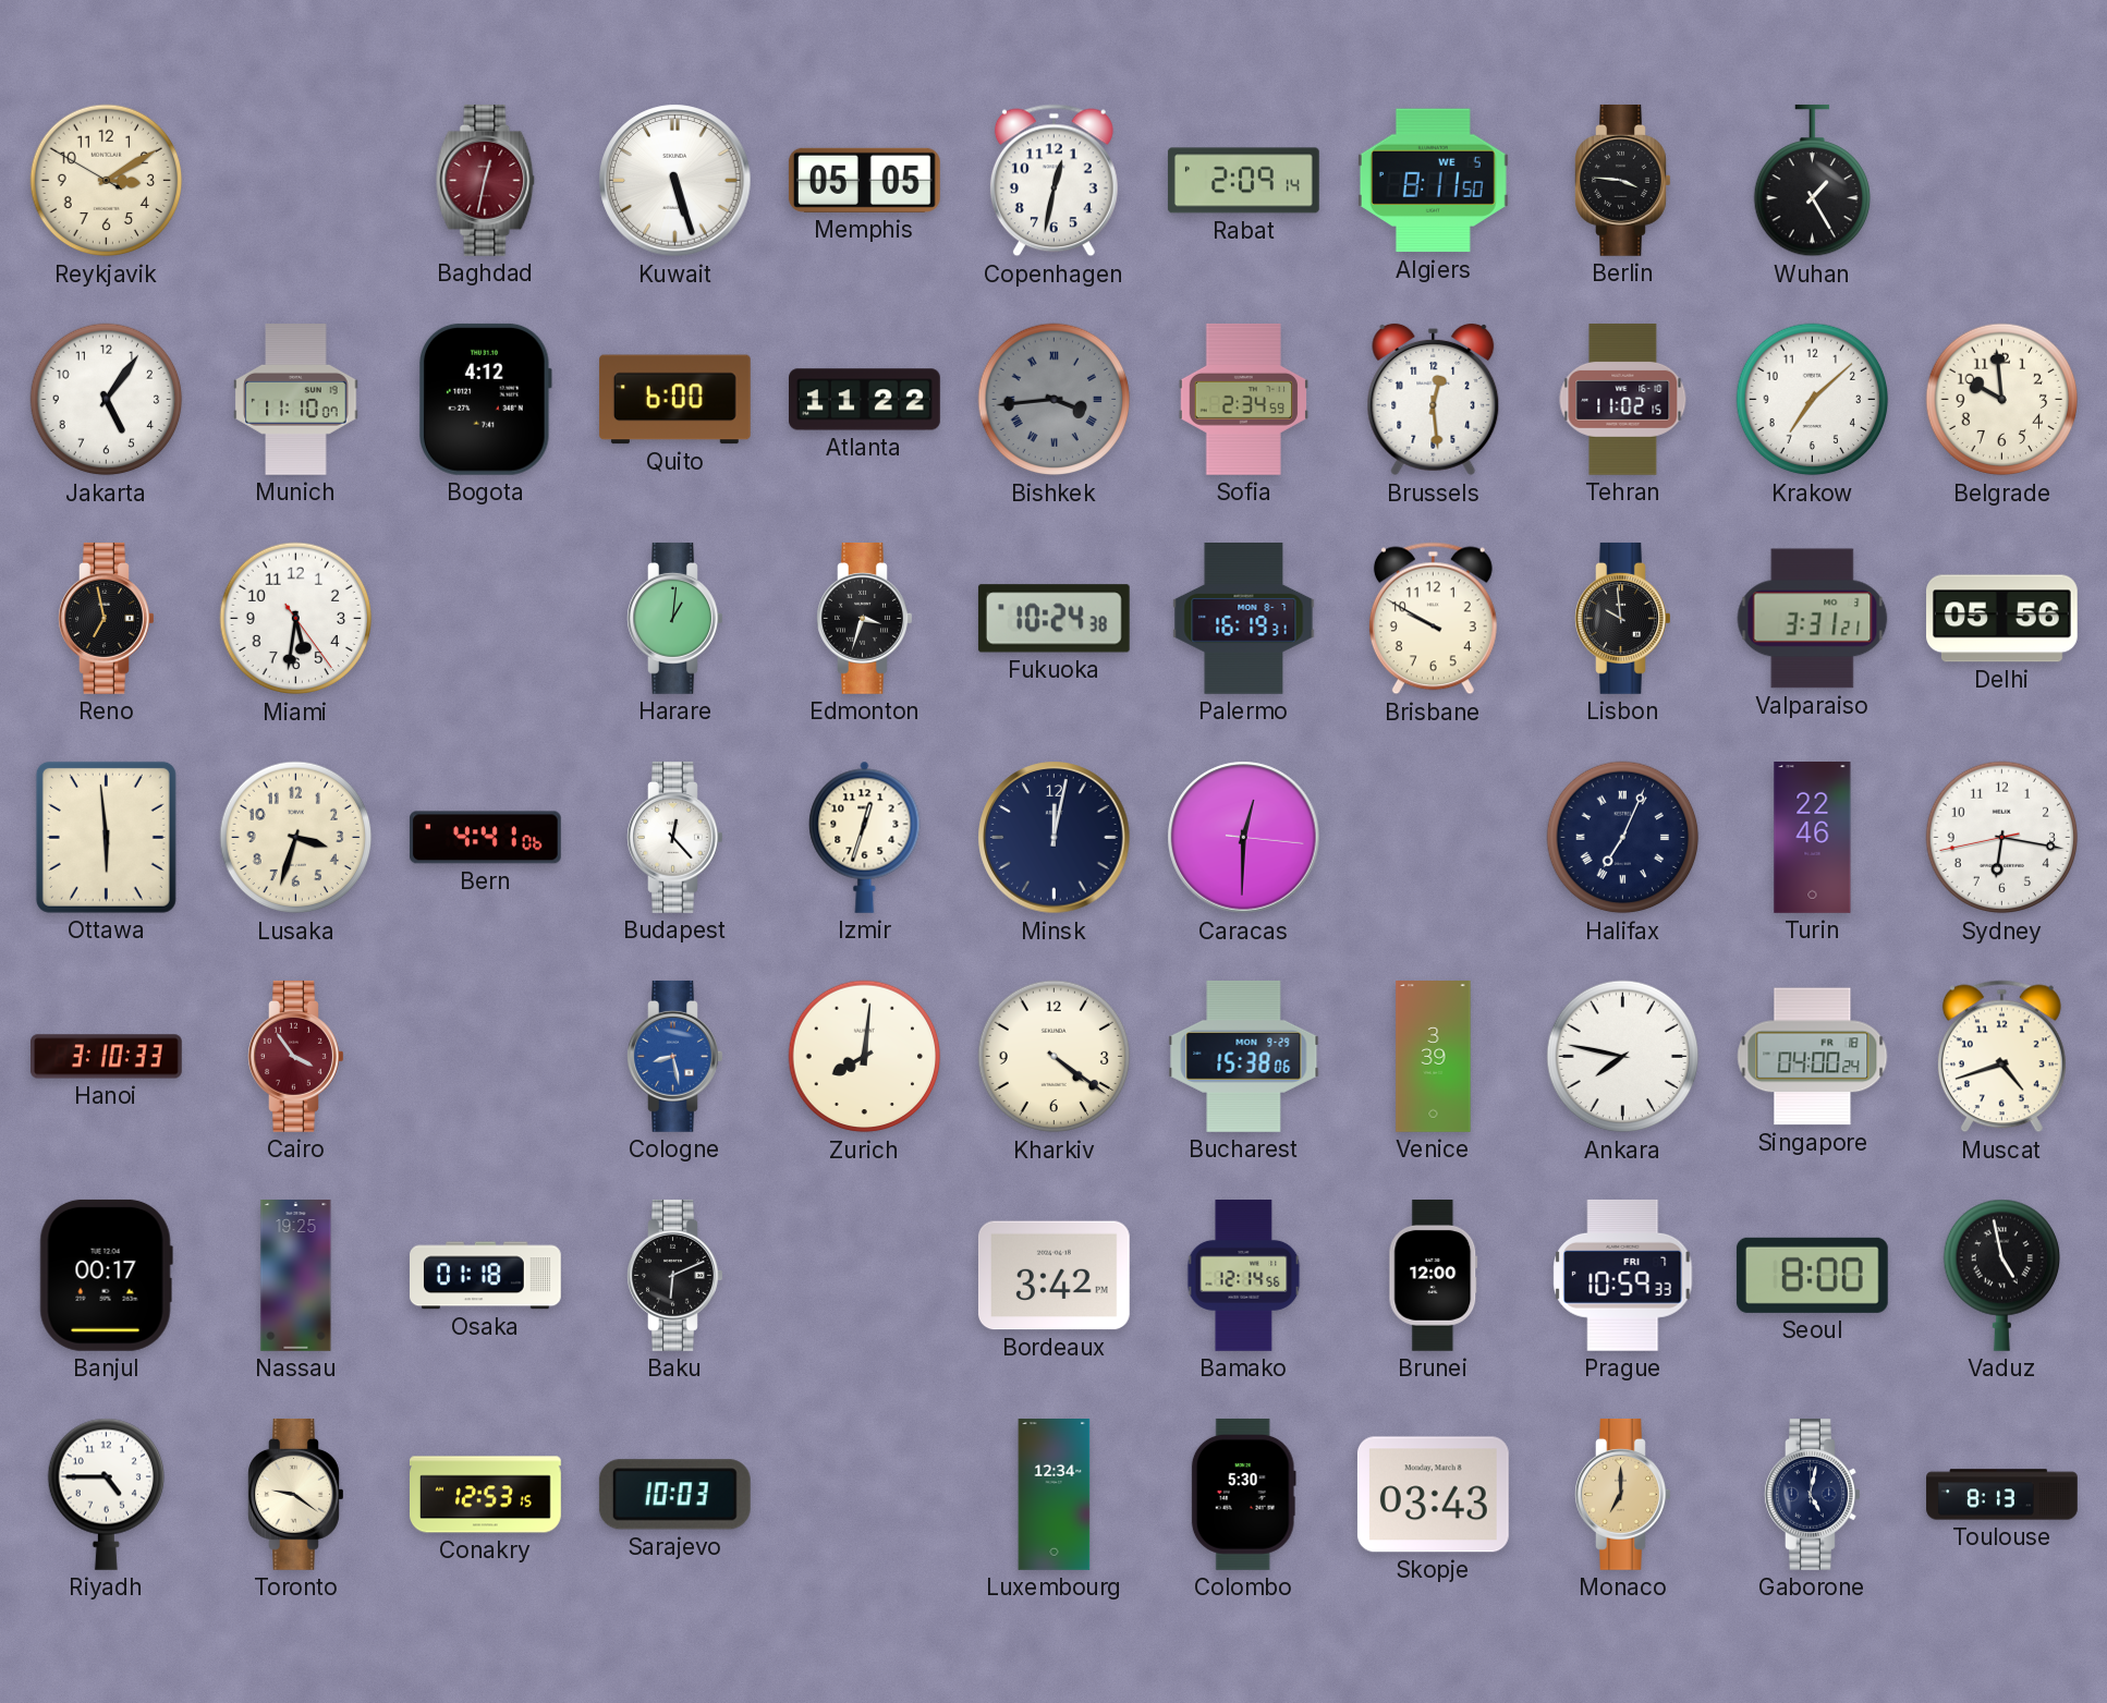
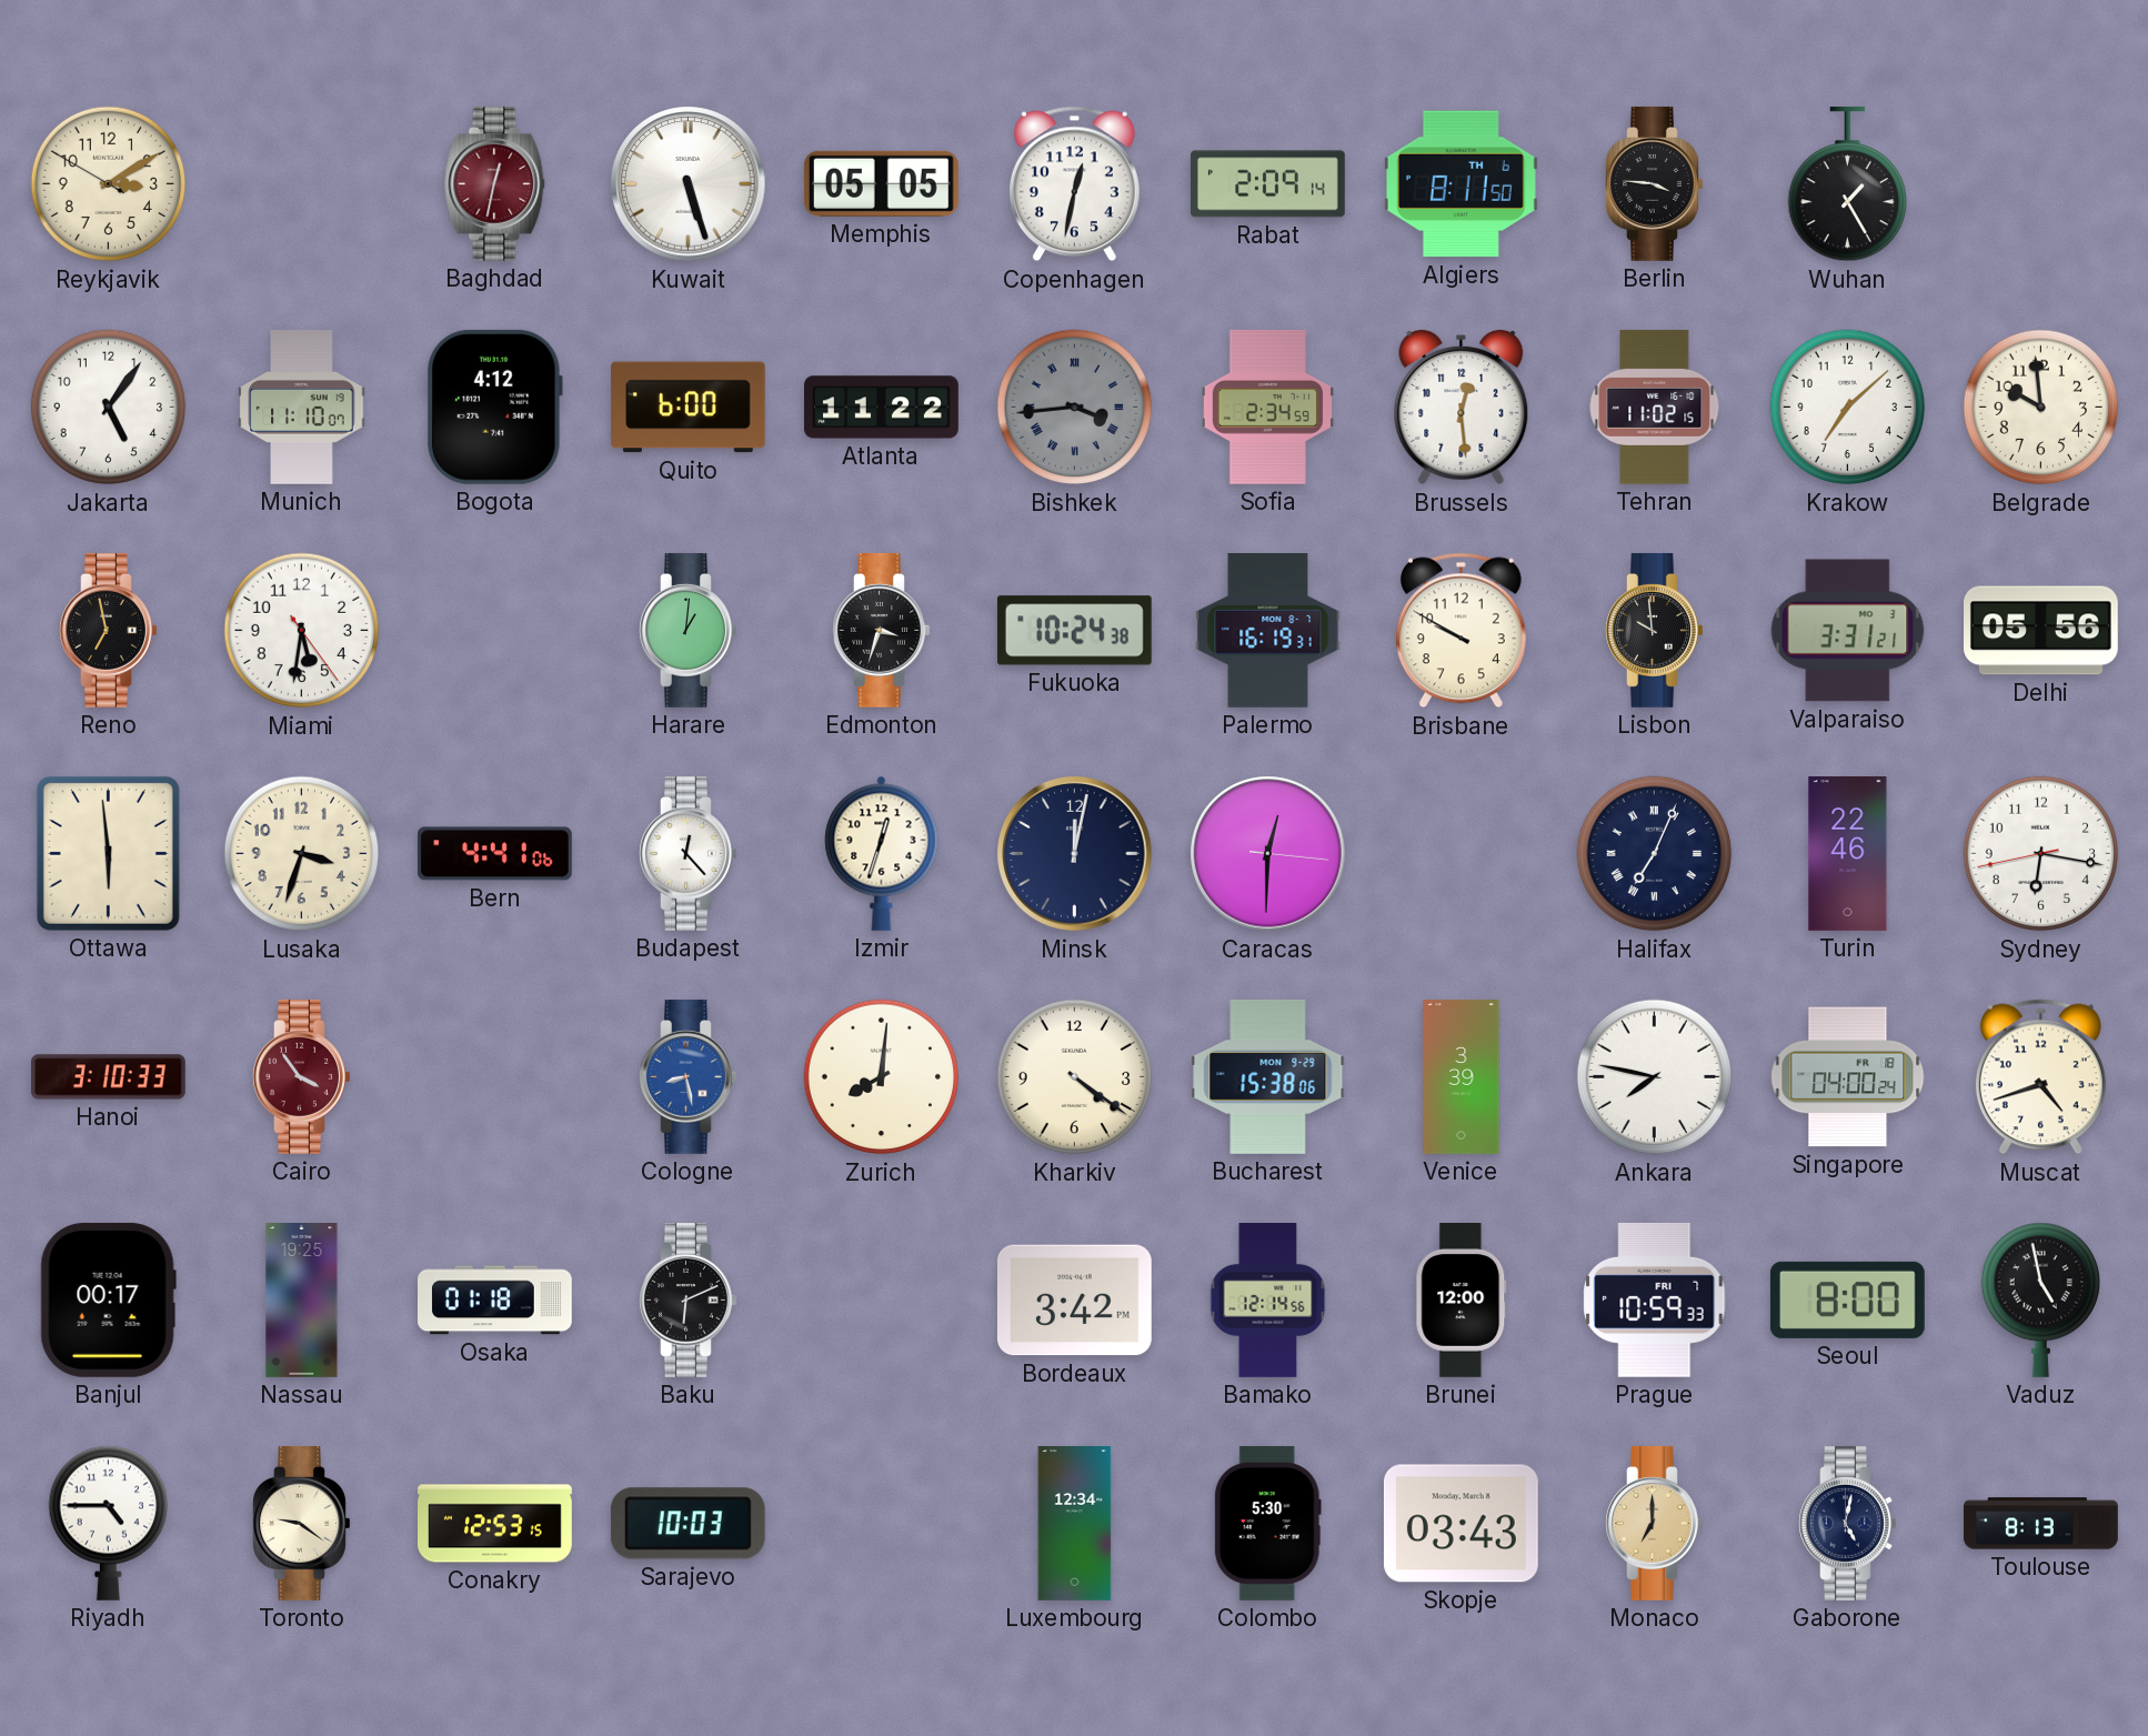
Algiers date: WE 5 -> TH 6 (1461, 184)
